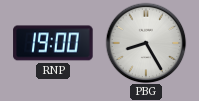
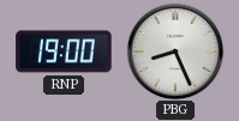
PBG: 8:25 -> 8:26 (175, 52)
